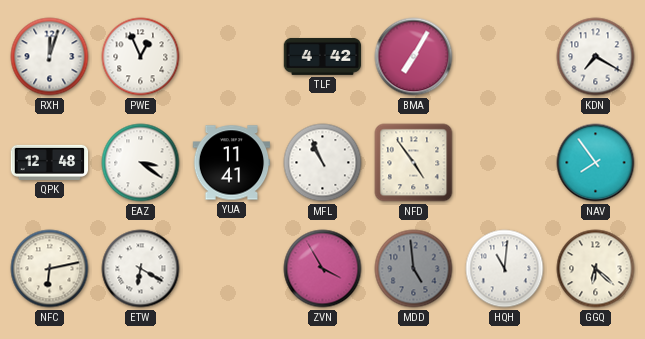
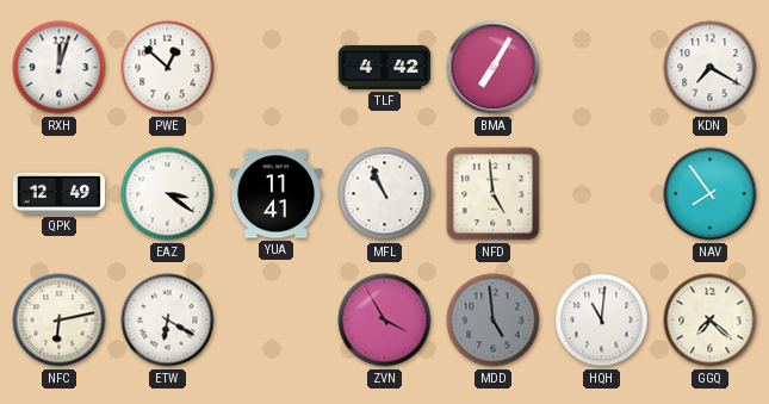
PWE: 12:56 -> 12:52 (168, 68)
QPK: 12:48 -> 12:49 (60, 193)
NFD: 4:54 -> 4:59 (494, 194)
GGQ: 6:22 -> 7:22 (711, 321)
